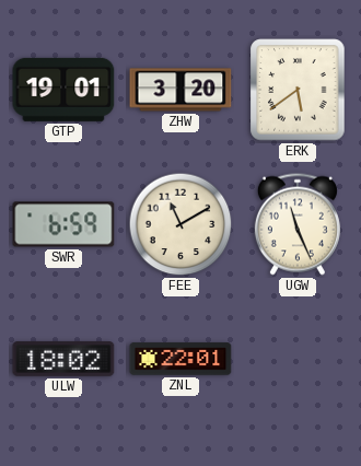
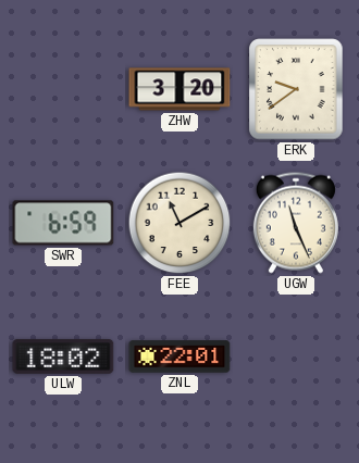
GTP: 19:01 -> none (63, 90)
ERK: 5:39 -> 9:39 (296, 89)
